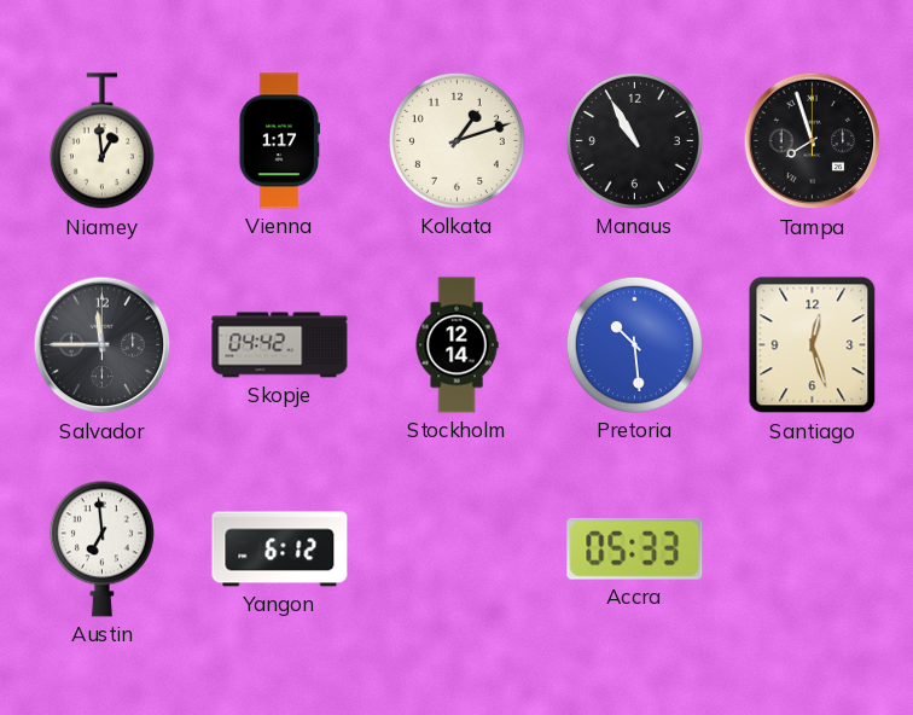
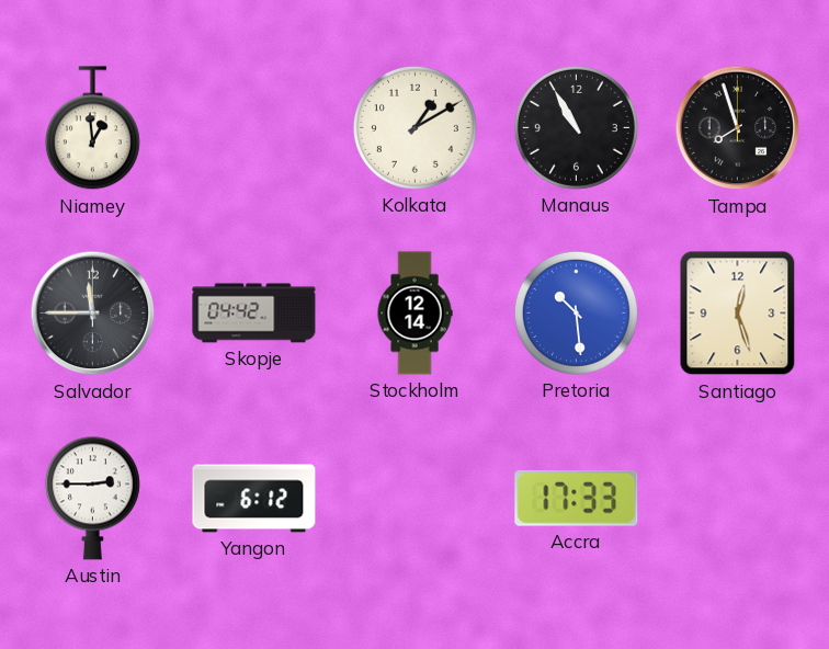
Vienna: 1:17 -> none (279, 141)
Kolkata: 1:12 -> 1:10 (414, 127)
Austin: 6:59 -> 2:45 (92, 498)
Accra: 05:33 -> 17:33 (577, 498)
